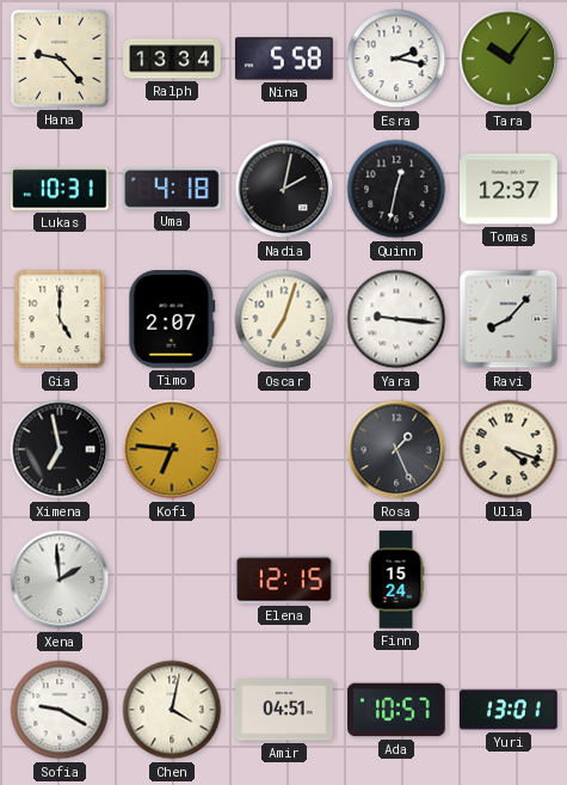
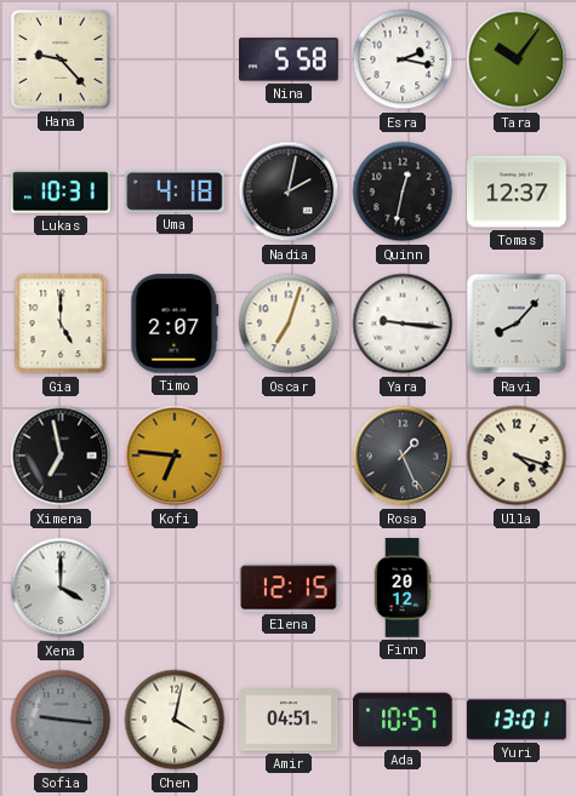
Ralph: 13:34 -> none (172, 59)
Xena: 1:59 -> 4:00 (61, 588)
Finn: 15:24 -> 20:12 (403, 588)
Sofia: 9:20 -> 9:16 (61, 720)
Sofia dial: white -> grey (61, 720)
